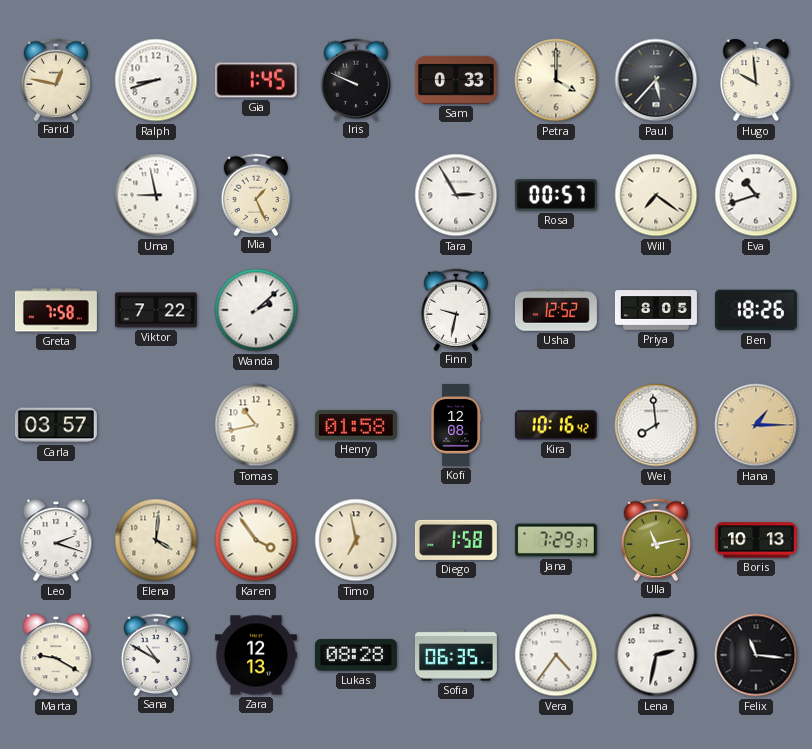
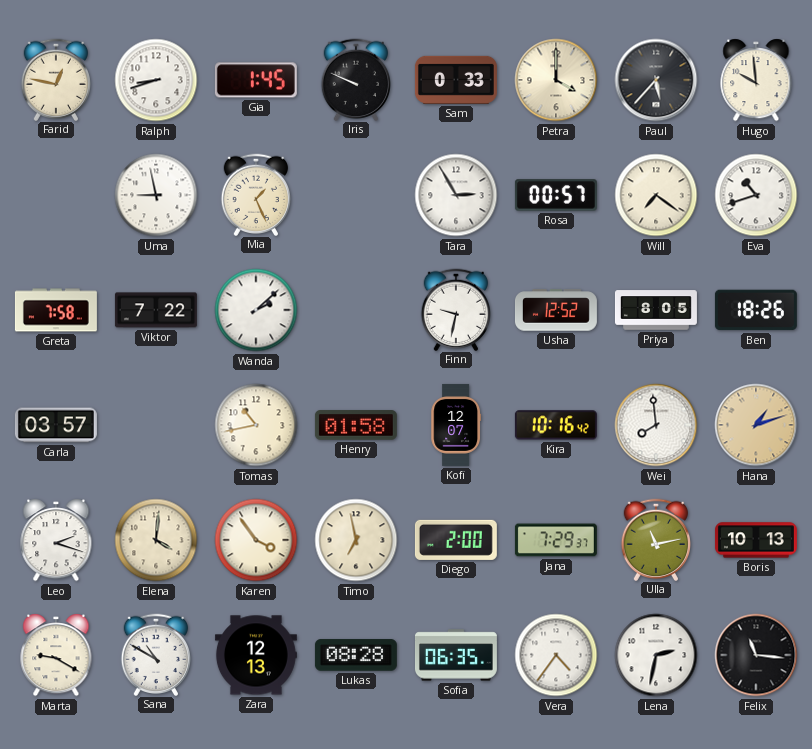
Kofi: 12:08 -> 12:07 (455, 425)
Hana: 1:15 -> 1:12 (756, 425)
Diego: 1:58 -> 2:00 (456, 540)
